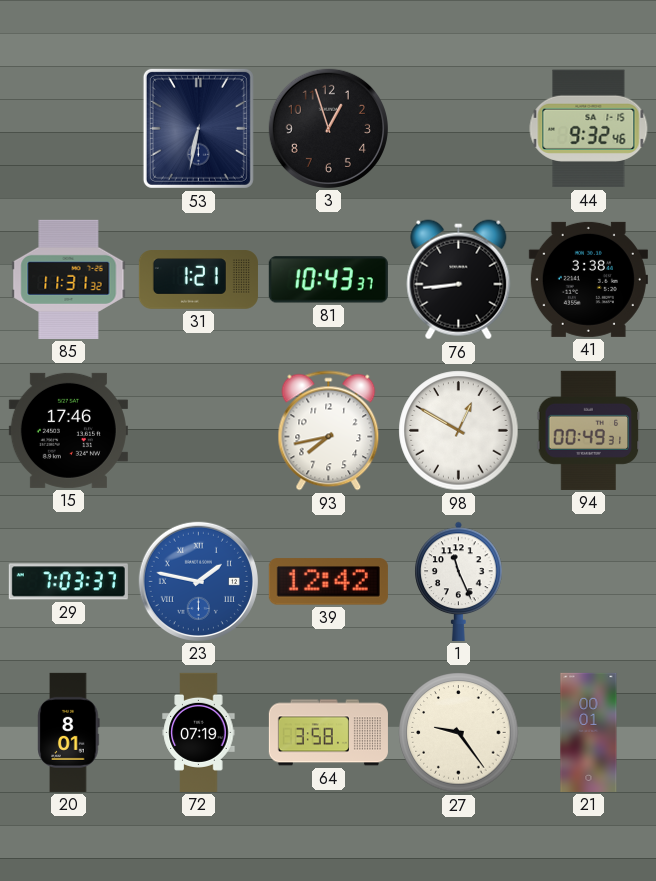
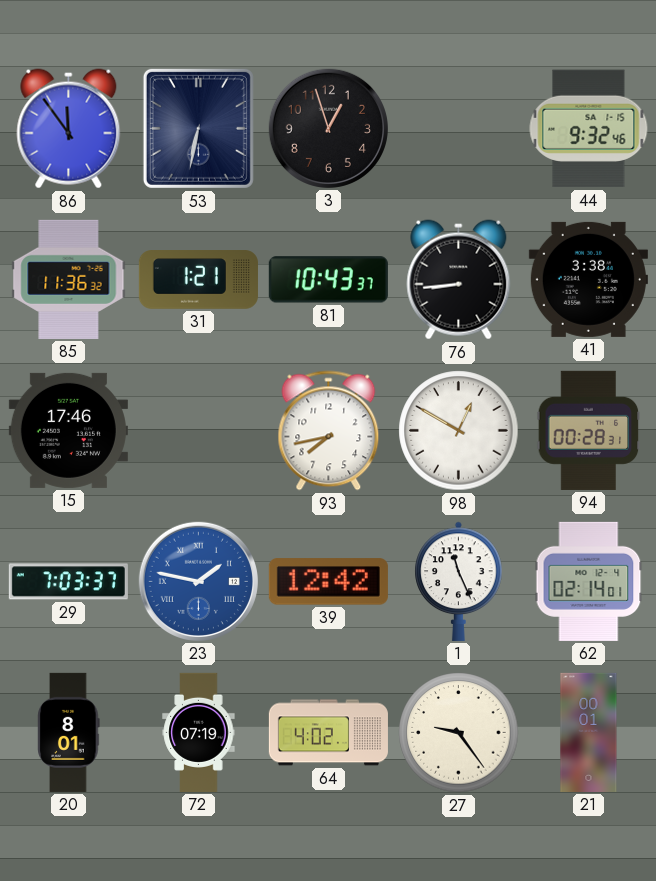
86: none -> 11:54 (69, 129)
85: 11:31 -> 11:36 (69, 279)
94: 00:49 -> 00:28 (589, 430)
62: none -> 02:14 (589, 581)
64: 3:58 -> 4:02 (328, 733)
